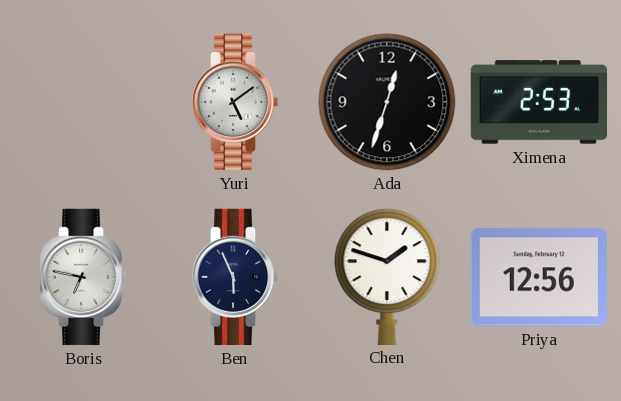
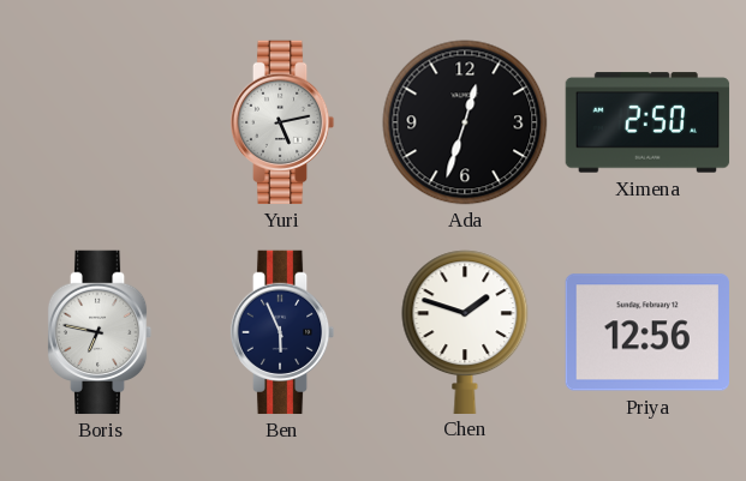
Yuri: 5:09 -> 5:13 (282, 122)
Ximena: 2:53 -> 2:50 (647, 122)
